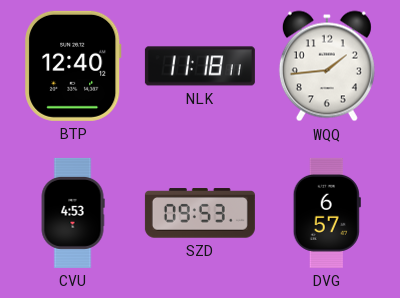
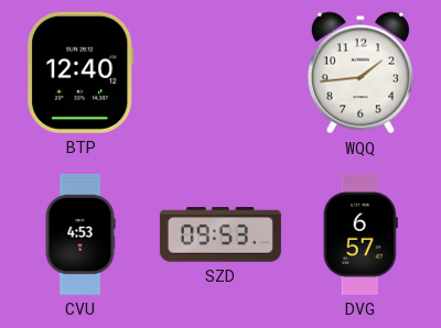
NLK: 11:18 -> none (200, 66)
